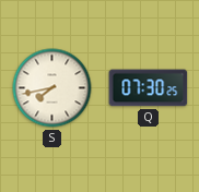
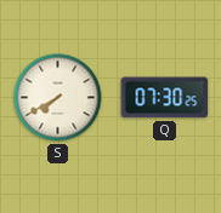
S: 7:43 -> 7:40 (58, 98)
